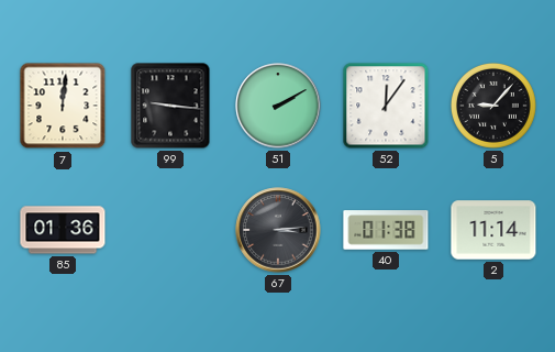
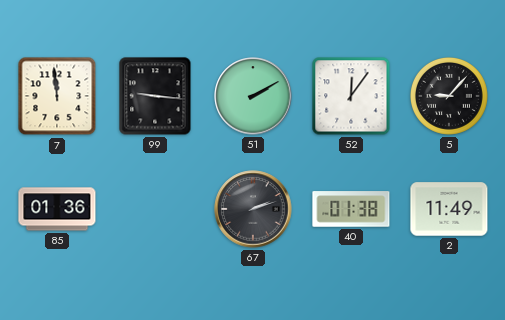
7: 12:01 -> 11:59 (57, 96)
67: 3:14 -> 2:12 (253, 209)
2: 11:14 -> 11:49 (449, 209)
